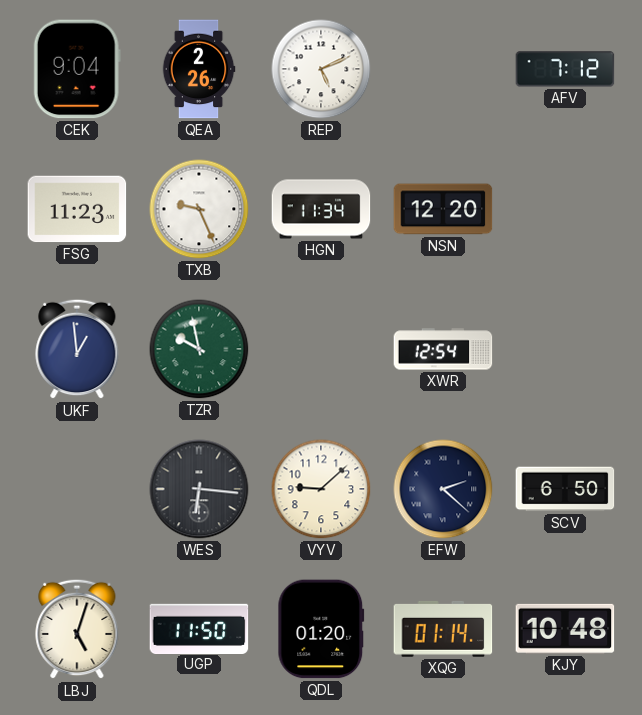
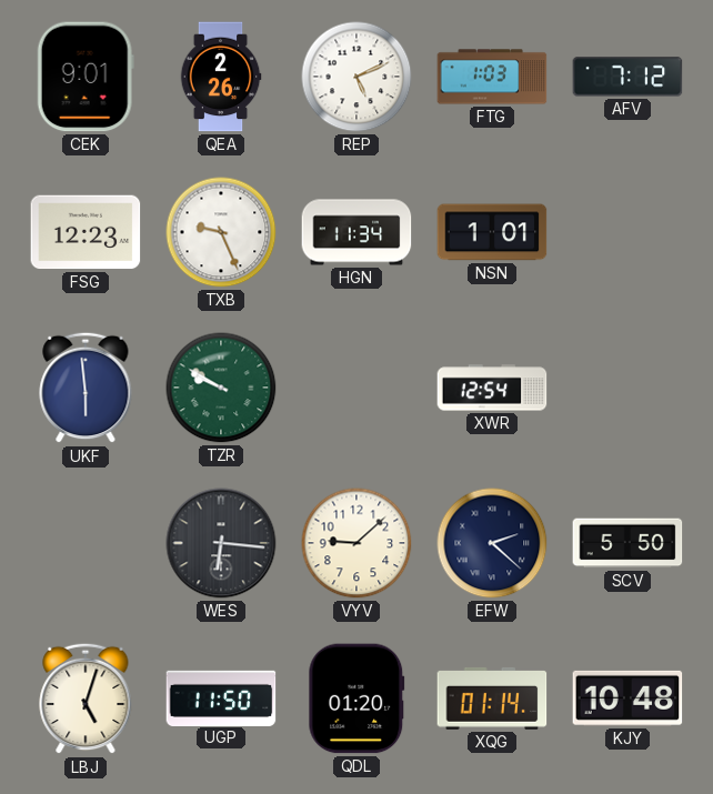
CEK: 9:04 -> 9:01 (86, 77)
FTG: none -> 1:03 (492, 77)
FSG: 11:23 -> 12:23 (86, 232)
NSN: 12:20 -> 1:01 (492, 232)
UKF: 12:59 -> 5:59 (86, 388)
TZR: 9:58 -> 9:50 (221, 388)
SCV: 6:50 -> 5:50 (627, 543)
